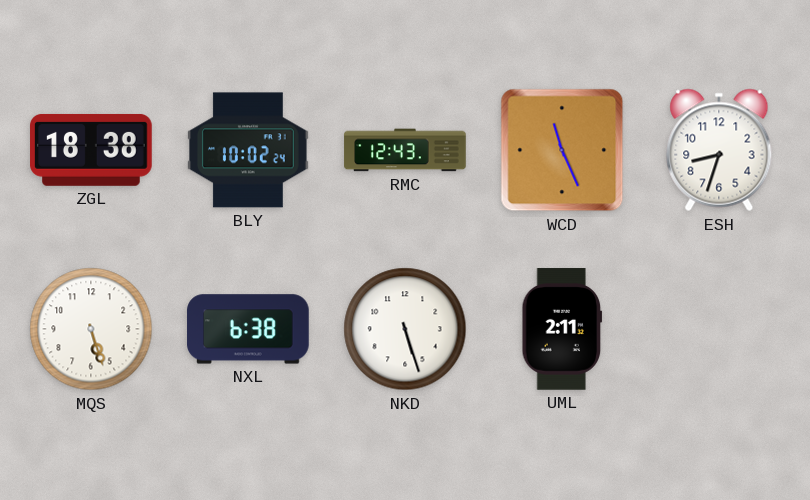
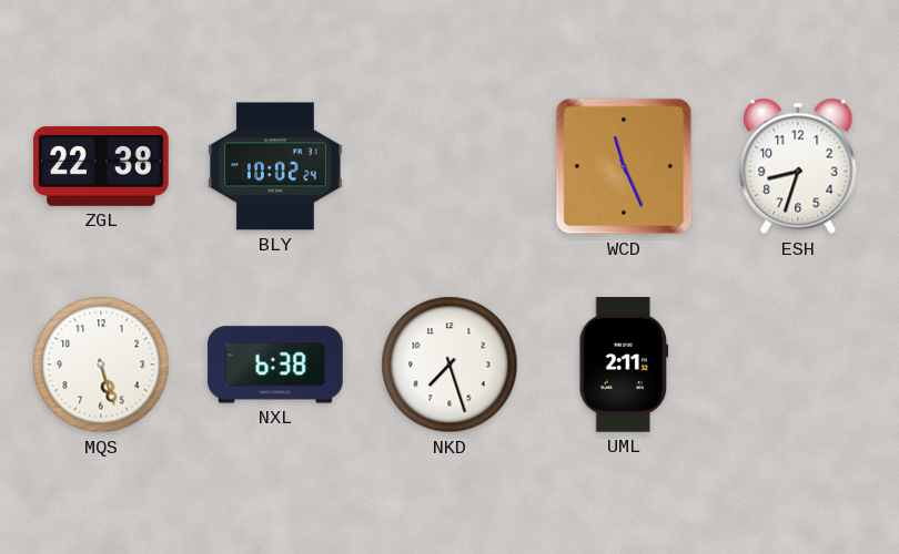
ZGL: 18:38 -> 22:38 (101, 166)
RMC: 12:43 -> none (405, 150)
NKD: 5:27 -> 7:27 (449, 365)
